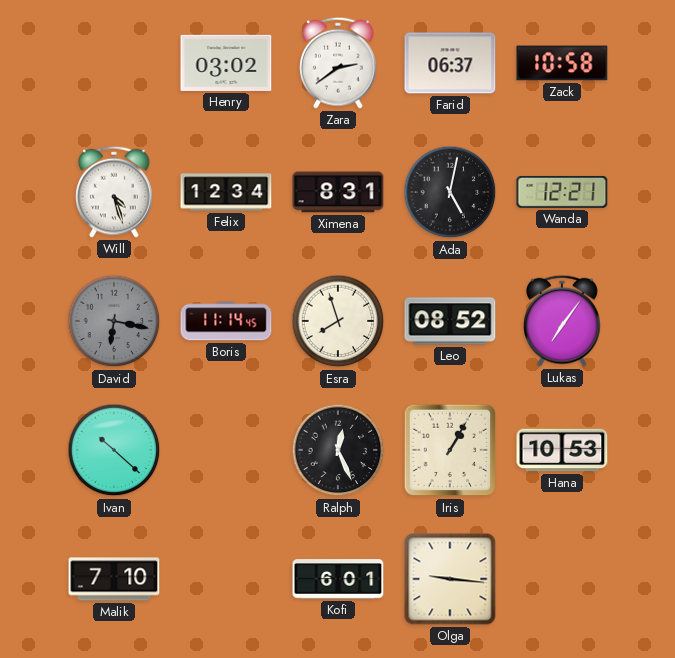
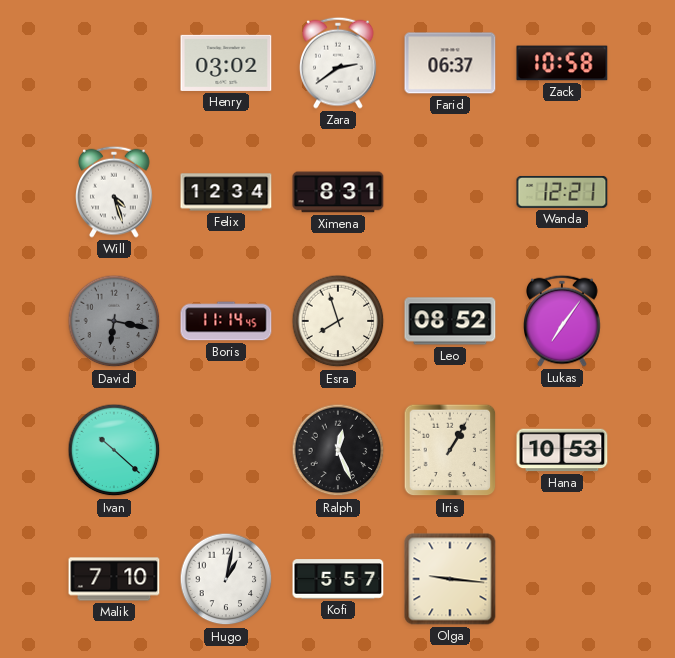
Ada: 5:02 -> none (450, 192)
Hugo: none -> 1:02 (226, 579)
Kofi: 6:01 -> 5:57 (338, 579)
